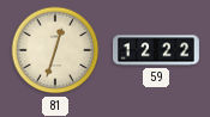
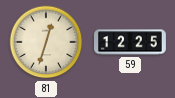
59: 12:22 -> 12:25 (131, 42)
